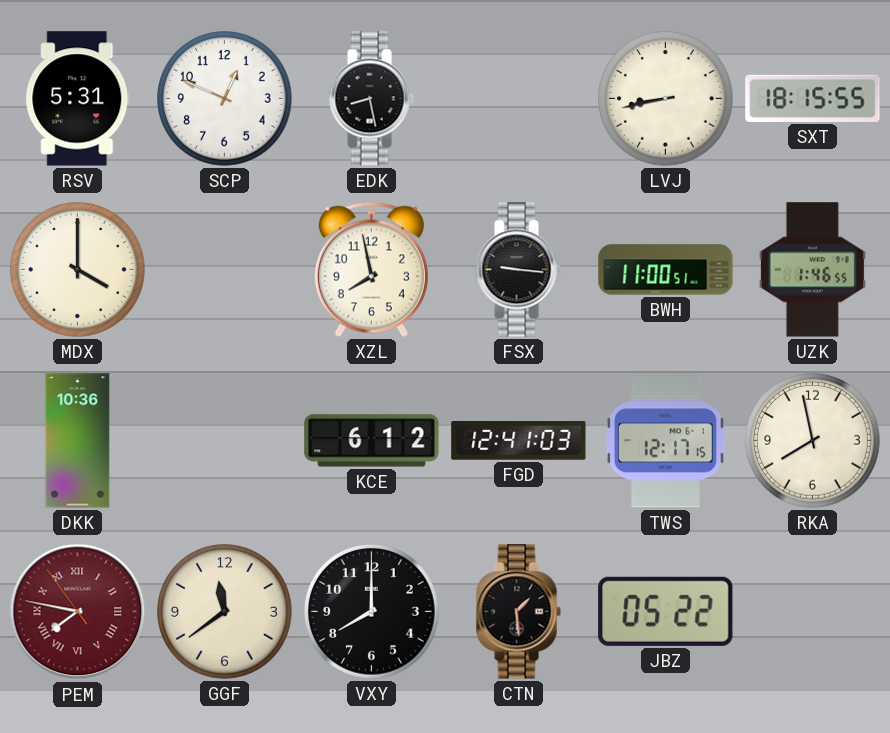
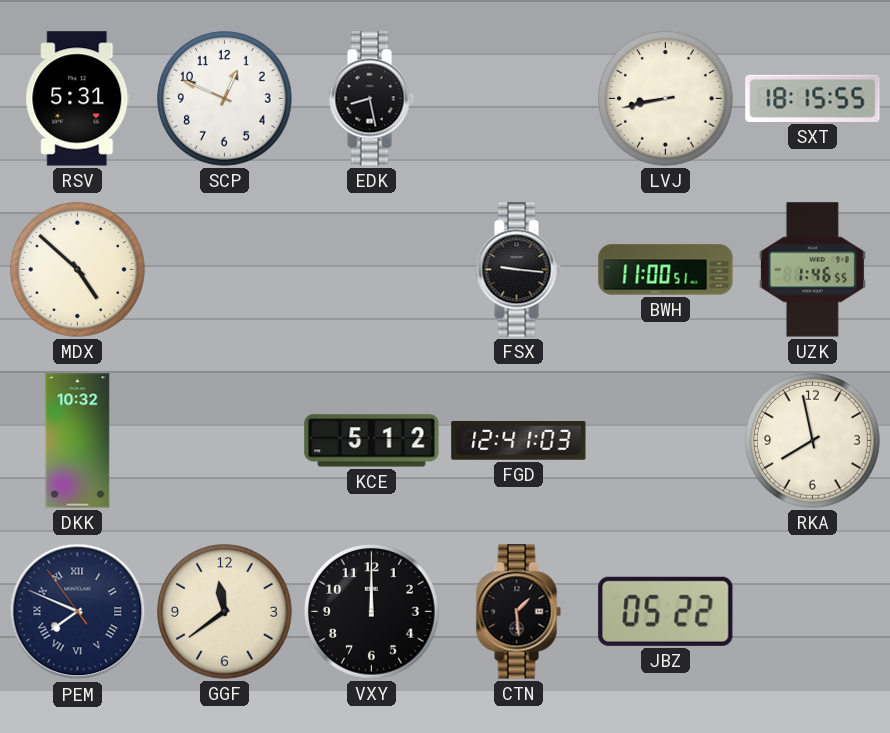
MDX: 4:00 -> 4:52 (78, 270)
XZL: 7:58 -> none (371, 269)
DKK: 10:36 -> 10:32 (78, 441)
KCE: 6:12 -> 5:12 (372, 441)
TWS: 12:17 -> none (666, 441)
PEM: 7:46 -> 7:48 (78, 612)
PEM dial: burgundy -> navy (78, 612)
VXY: 8:00 -> 12:00 (372, 612)
